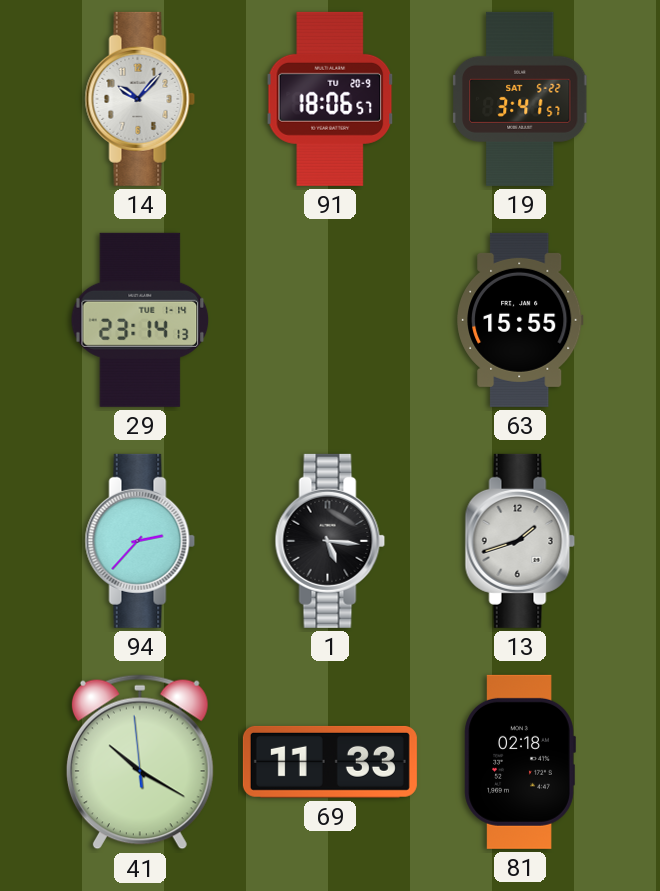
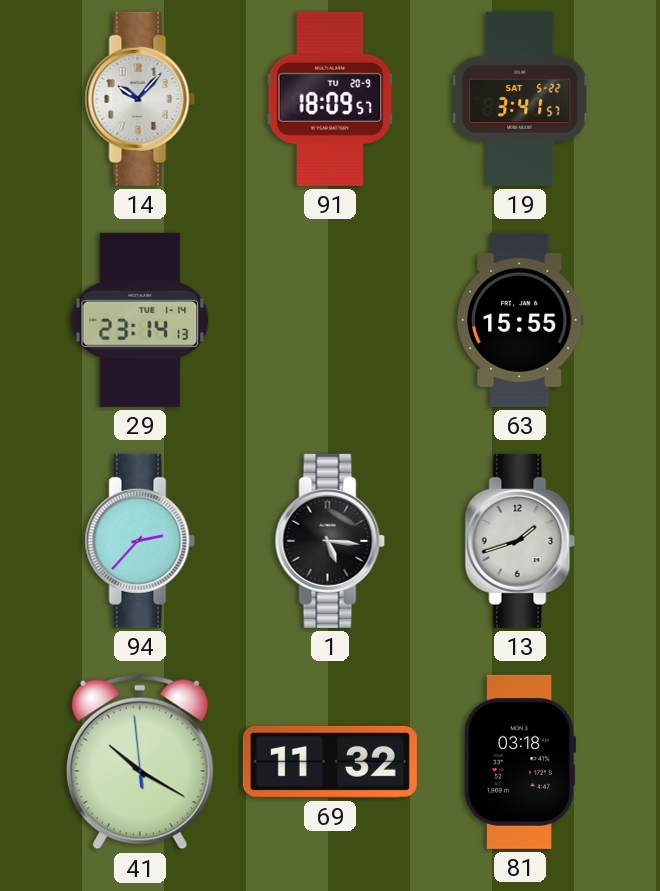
91: 18:06 -> 18:09 (330, 99)
69: 11:33 -> 11:32 (330, 762)
81: 02:18 -> 03:18 (520, 762)
